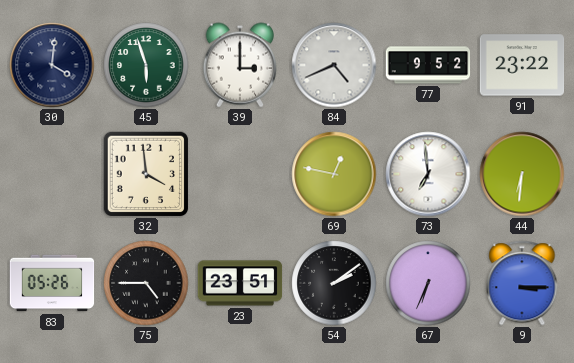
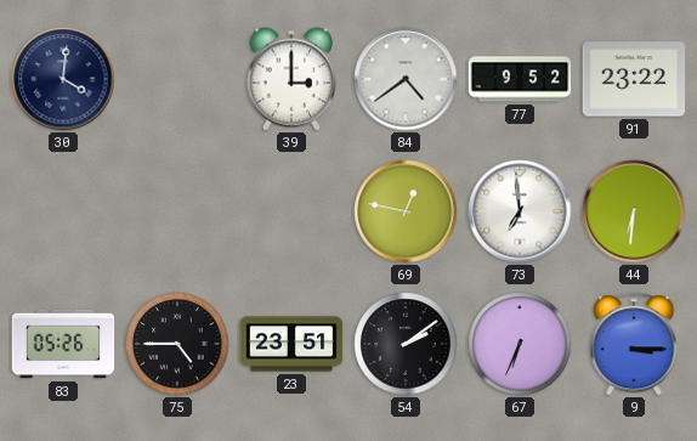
45: 5:57 -> none (146, 65)
84: 4:41 -> 4:39 (406, 79)
32: 3:59 -> none (146, 174)
